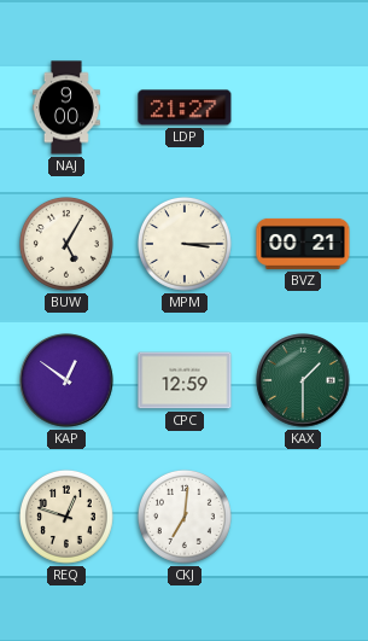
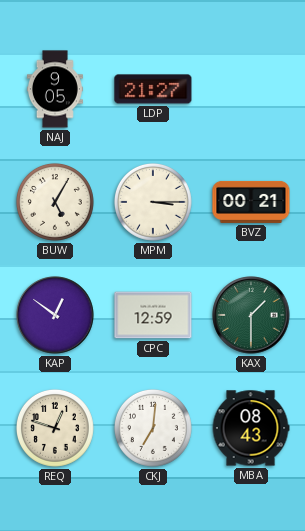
NAJ: 9:00 -> 9:05 (55, 89)
MBA: none -> 08:43 (251, 428)
